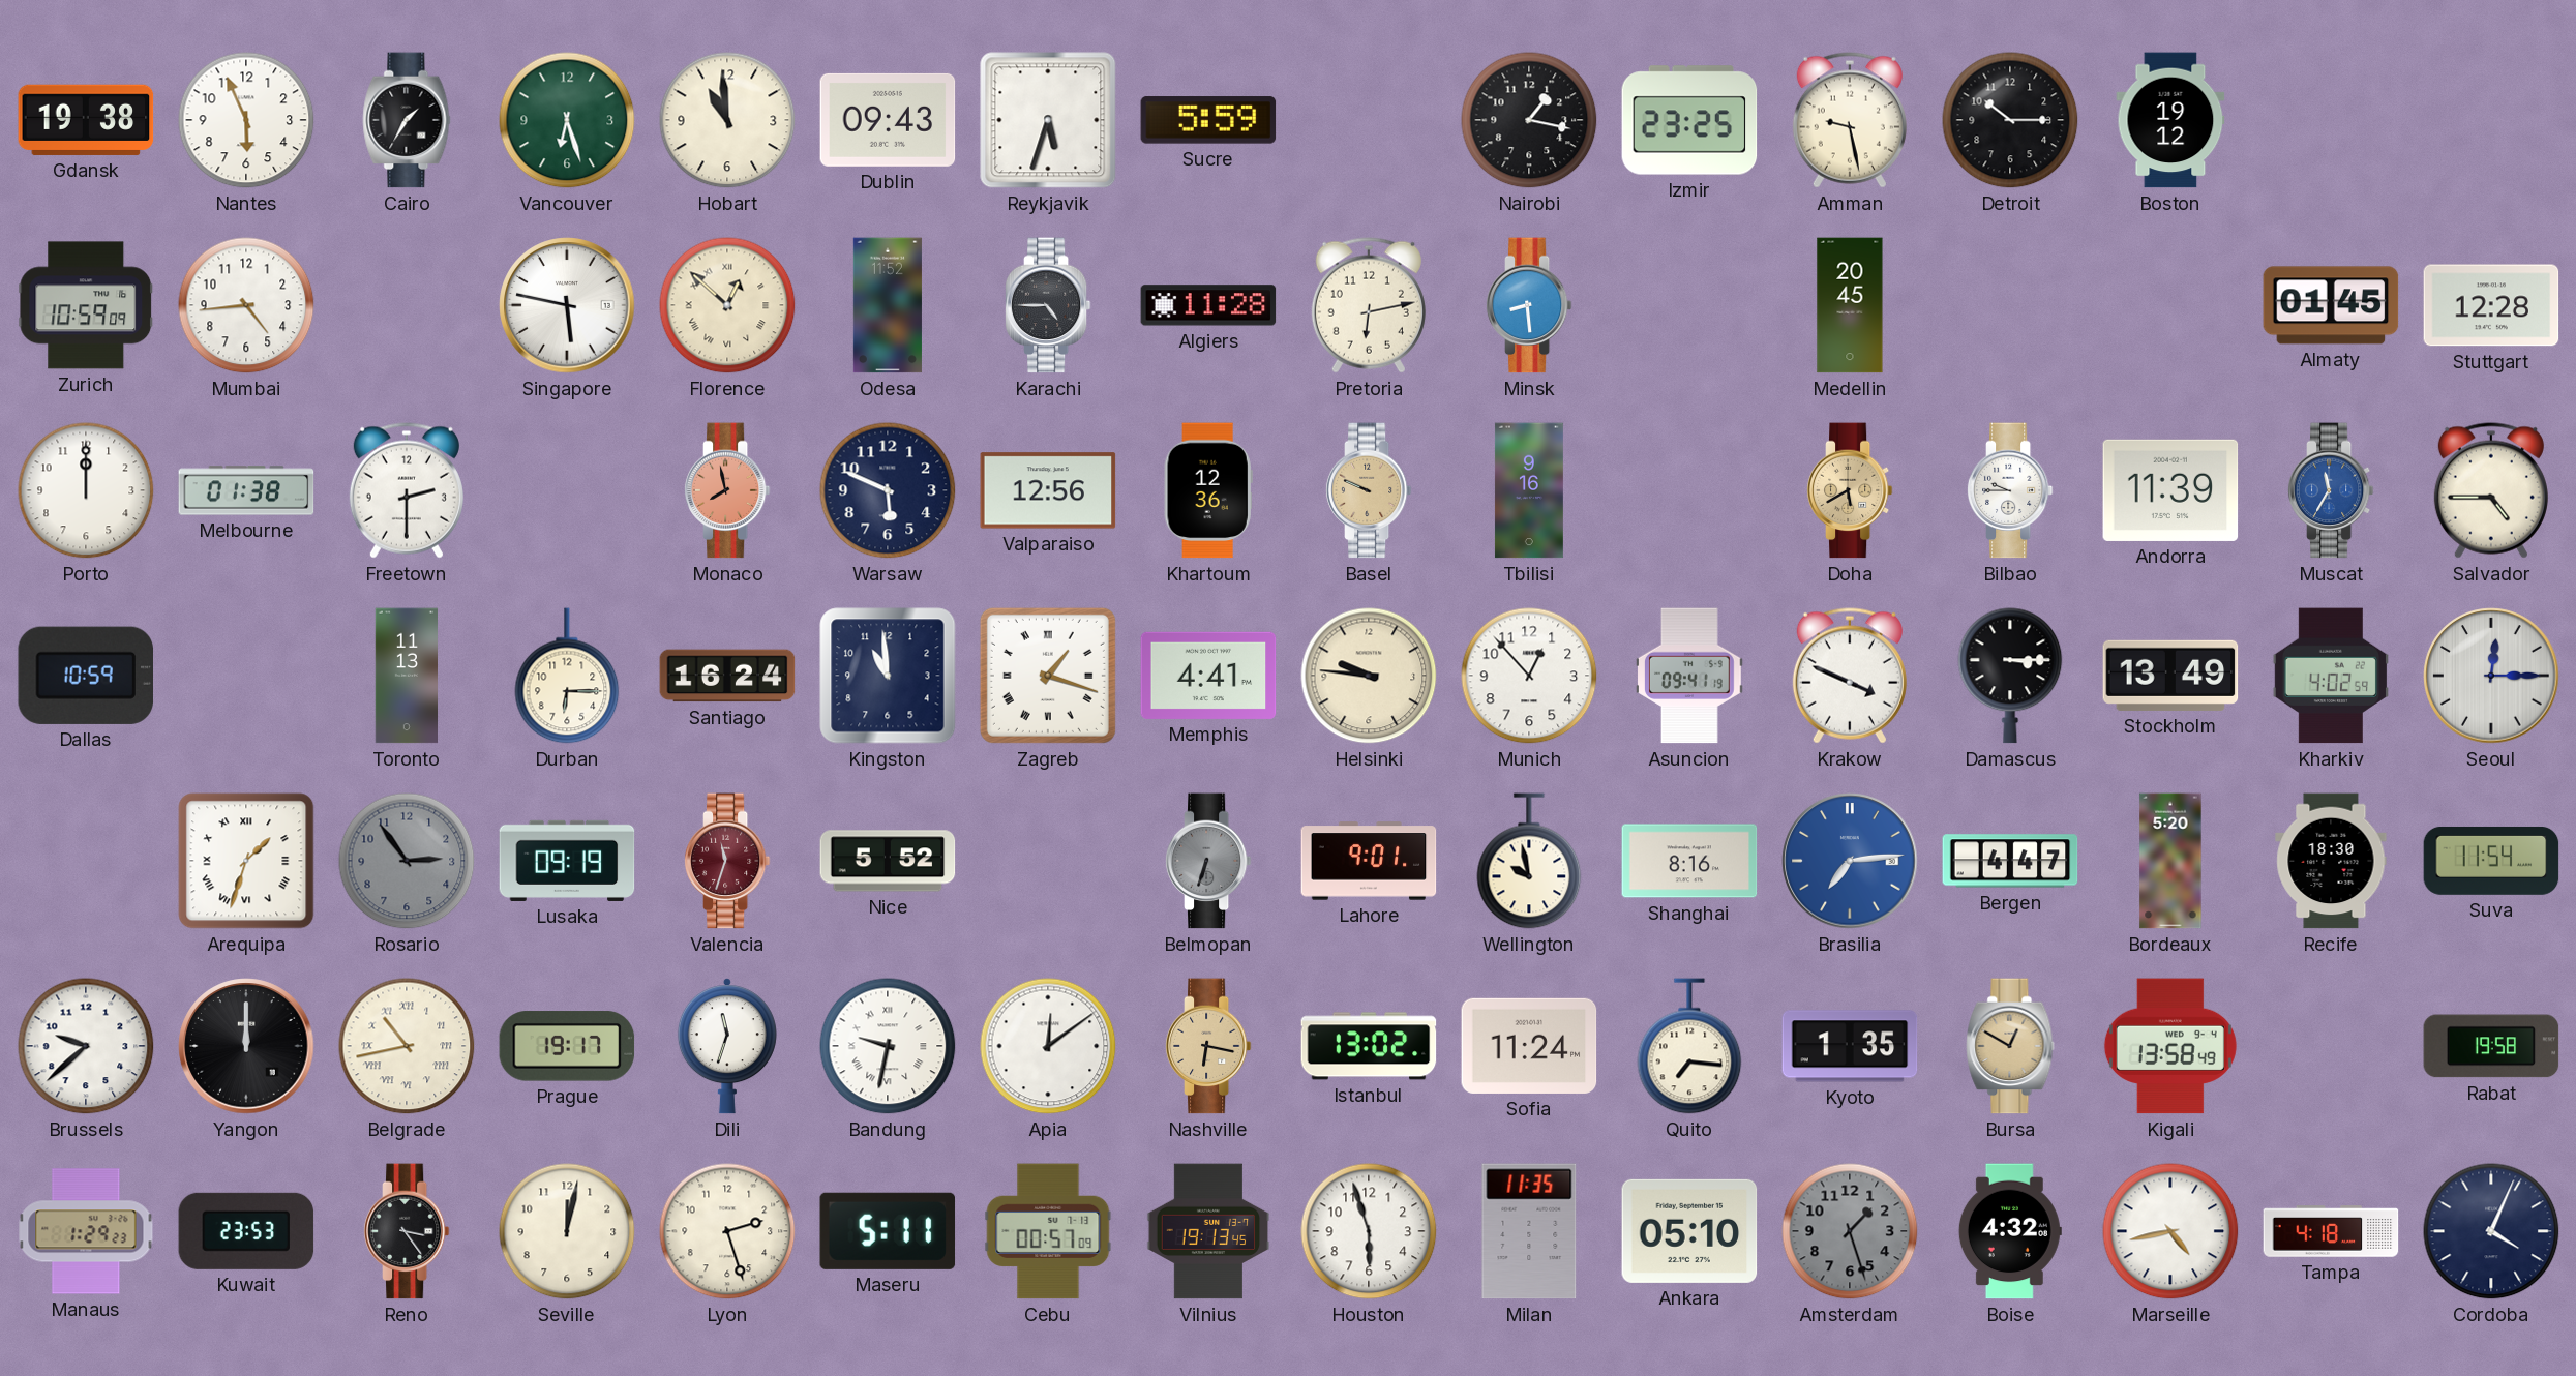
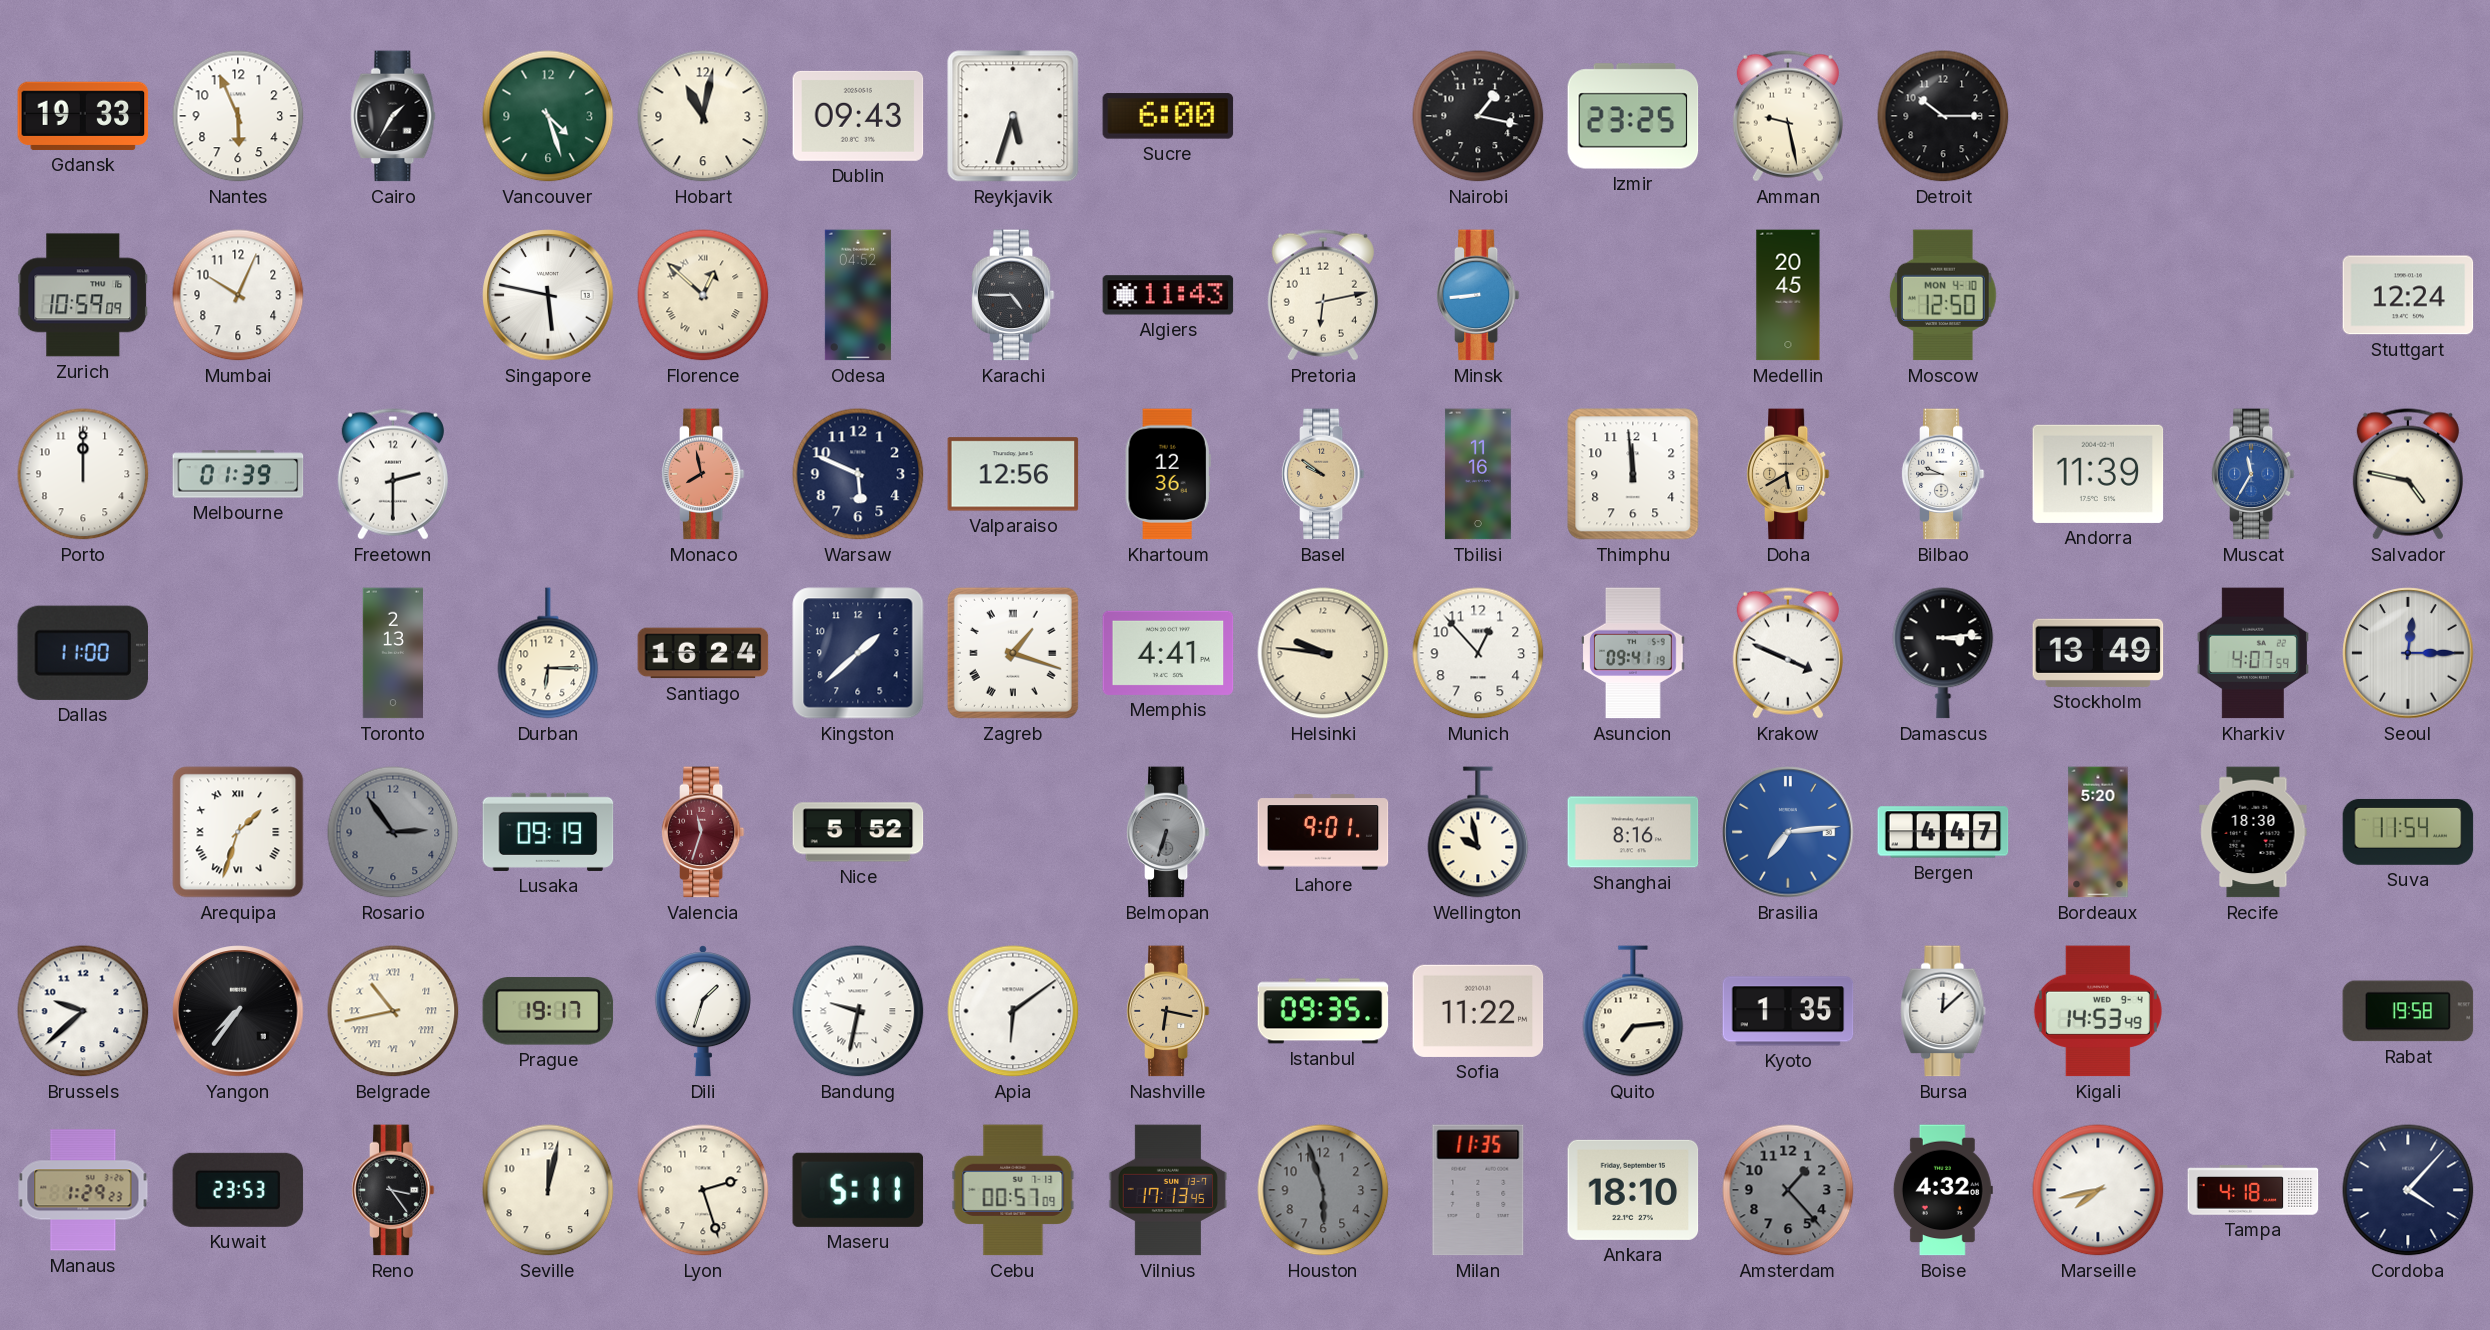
Gdansk: 19:38 -> 19:33 (83, 116)
Vancouver: 6:27 -> 4:27 (548, 116)
Hobart: 10:59 -> 11:02 (703, 116)
Sucre: 5:59 -> 6:00 (1168, 116)
Boston: 19:12 -> none (2170, 120)
Mumbai: 4:44 -> 10:04 (238, 295)
Odesa: 11:52 -> 04:52 (858, 295)
Algiers: 11:28 -> 11:43 (1168, 295)
Minsk: 8:29 -> 8:44 (1478, 295)
Moscow: none -> 12:50 (1943, 295)
Almaty: 01:45 -> none (2331, 305)
Stuttgart: 12:28 -> 12:24 (2408, 295)
Melbourne: 01:38 -> 01:39 (238, 474)
Basel: 9:49 -> 9:51 (1323, 474)
Tbilisi: 9:16 -> 11:16 (1478, 474)
Thimphu: none -> 11:59 (1633, 474)
Salvador: 4:45 -> 4:47 (2408, 474)
Dallas: 10:59 -> 11:00 (82, 653)
Toronto: 11:13 -> 2:13 (392, 653)
Kingston: 10:59 -> 1:38 (858, 653)
Damascus: 3:15 -> 3:14 (1943, 653)
Kharkiv: 4:02 -> 4:07 (2253, 653)
Yangon: 12:00 -> 7:36 (238, 1011)
Dili: 11:33 -> 1:33 (703, 1011)
Apia: 12:09 -> 6:09 (1013, 1011)
Istanbul: 13:02 -> 09:35 (1323, 1011)
Sofia: 11:24 -> 11:22 (1478, 1011)
Quito: 7:16 -> 7:14 (1633, 1011)
Bursa: 12:50 -> 12:08 (1943, 1011)
Bursa dial: champagne -> white (1943, 1011)
Kigali: 13:58 -> 14:53 (2098, 1011)
Vilnius: 19:13 -> 17:13 (1168, 1190)
Houston dial: white -> grey (1323, 1190)
Ankara: 05:10 -> 18:10 (1633, 1190)
Amsterdam: 1:27 -> 1:23 (1788, 1190)
Marseille: 4:43 -> 7:43 (2098, 1190)
Cordoba: 4:04 -> 4:07 (2408, 1190)
